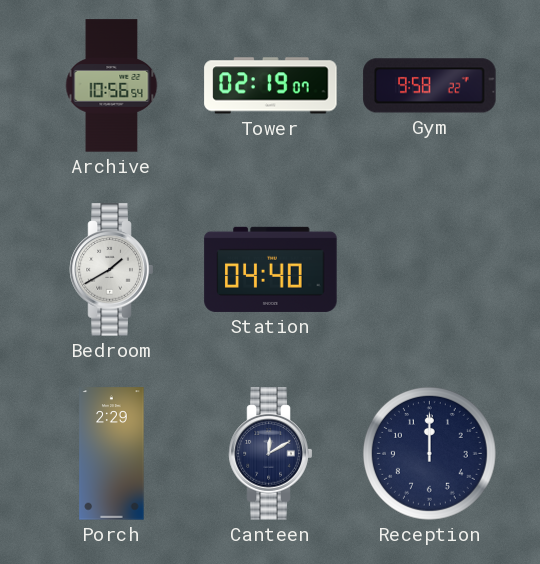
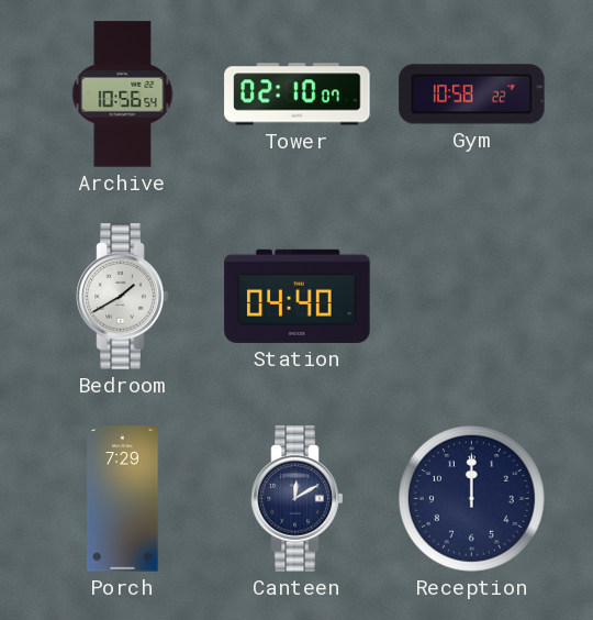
Tower: 02:19 -> 02:10 (298, 95)
Gym: 9:58 -> 10:58 (472, 95)
Porch: 2:29 -> 7:29 (123, 499)
